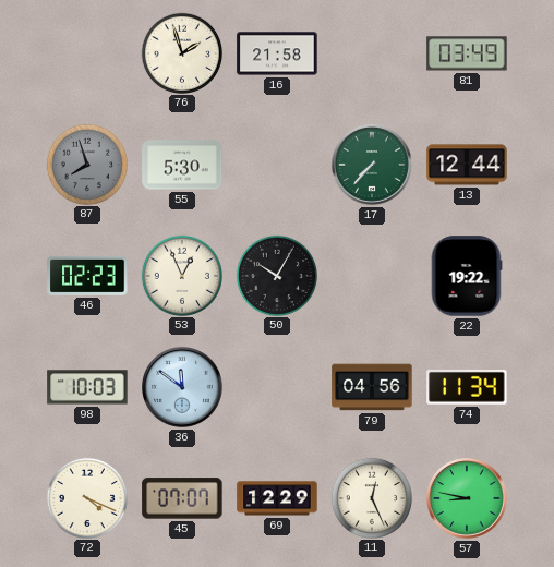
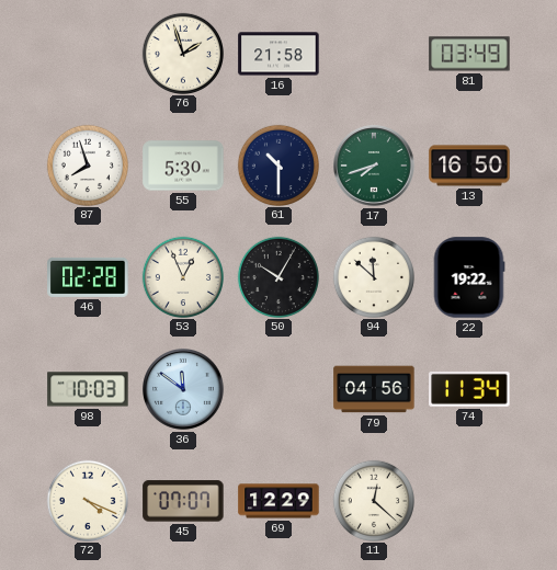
87 dial: grey -> white (87, 164)
61: none -> 10:30 (277, 164)
17: 7:37 -> 7:42 (374, 166)
13: 12:44 -> 16:50 (469, 166)
46: 02:23 -> 02:28 (88, 277)
94: none -> 11:52 (373, 276)
11: 12:26 -> 12:22 (373, 500)
57: 8:47 -> none (467, 498)
